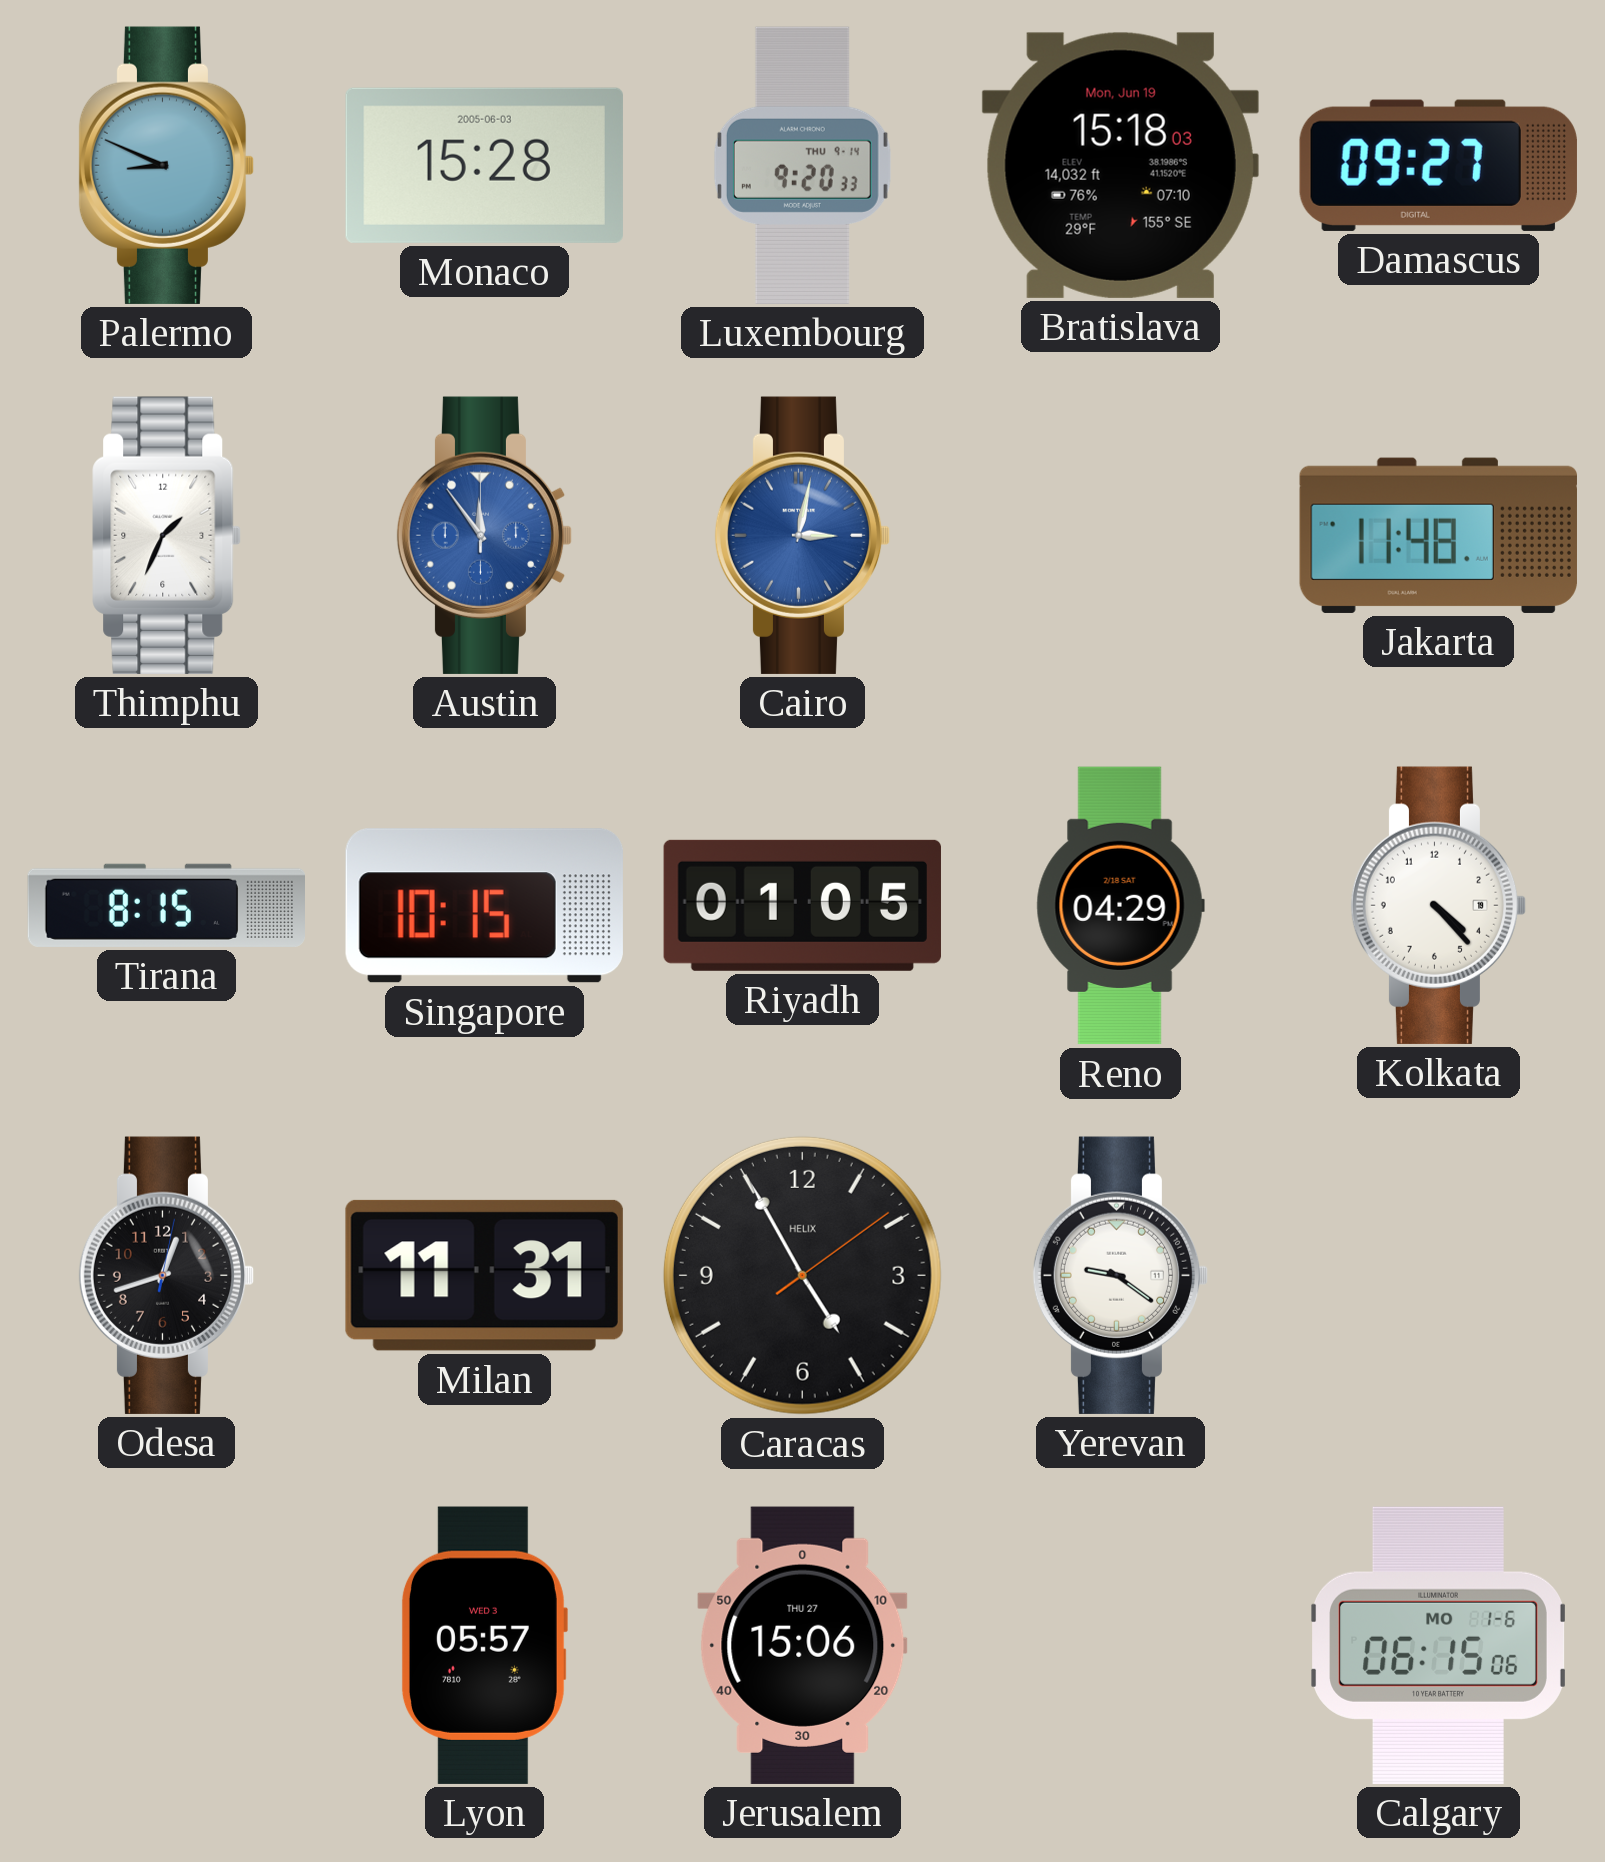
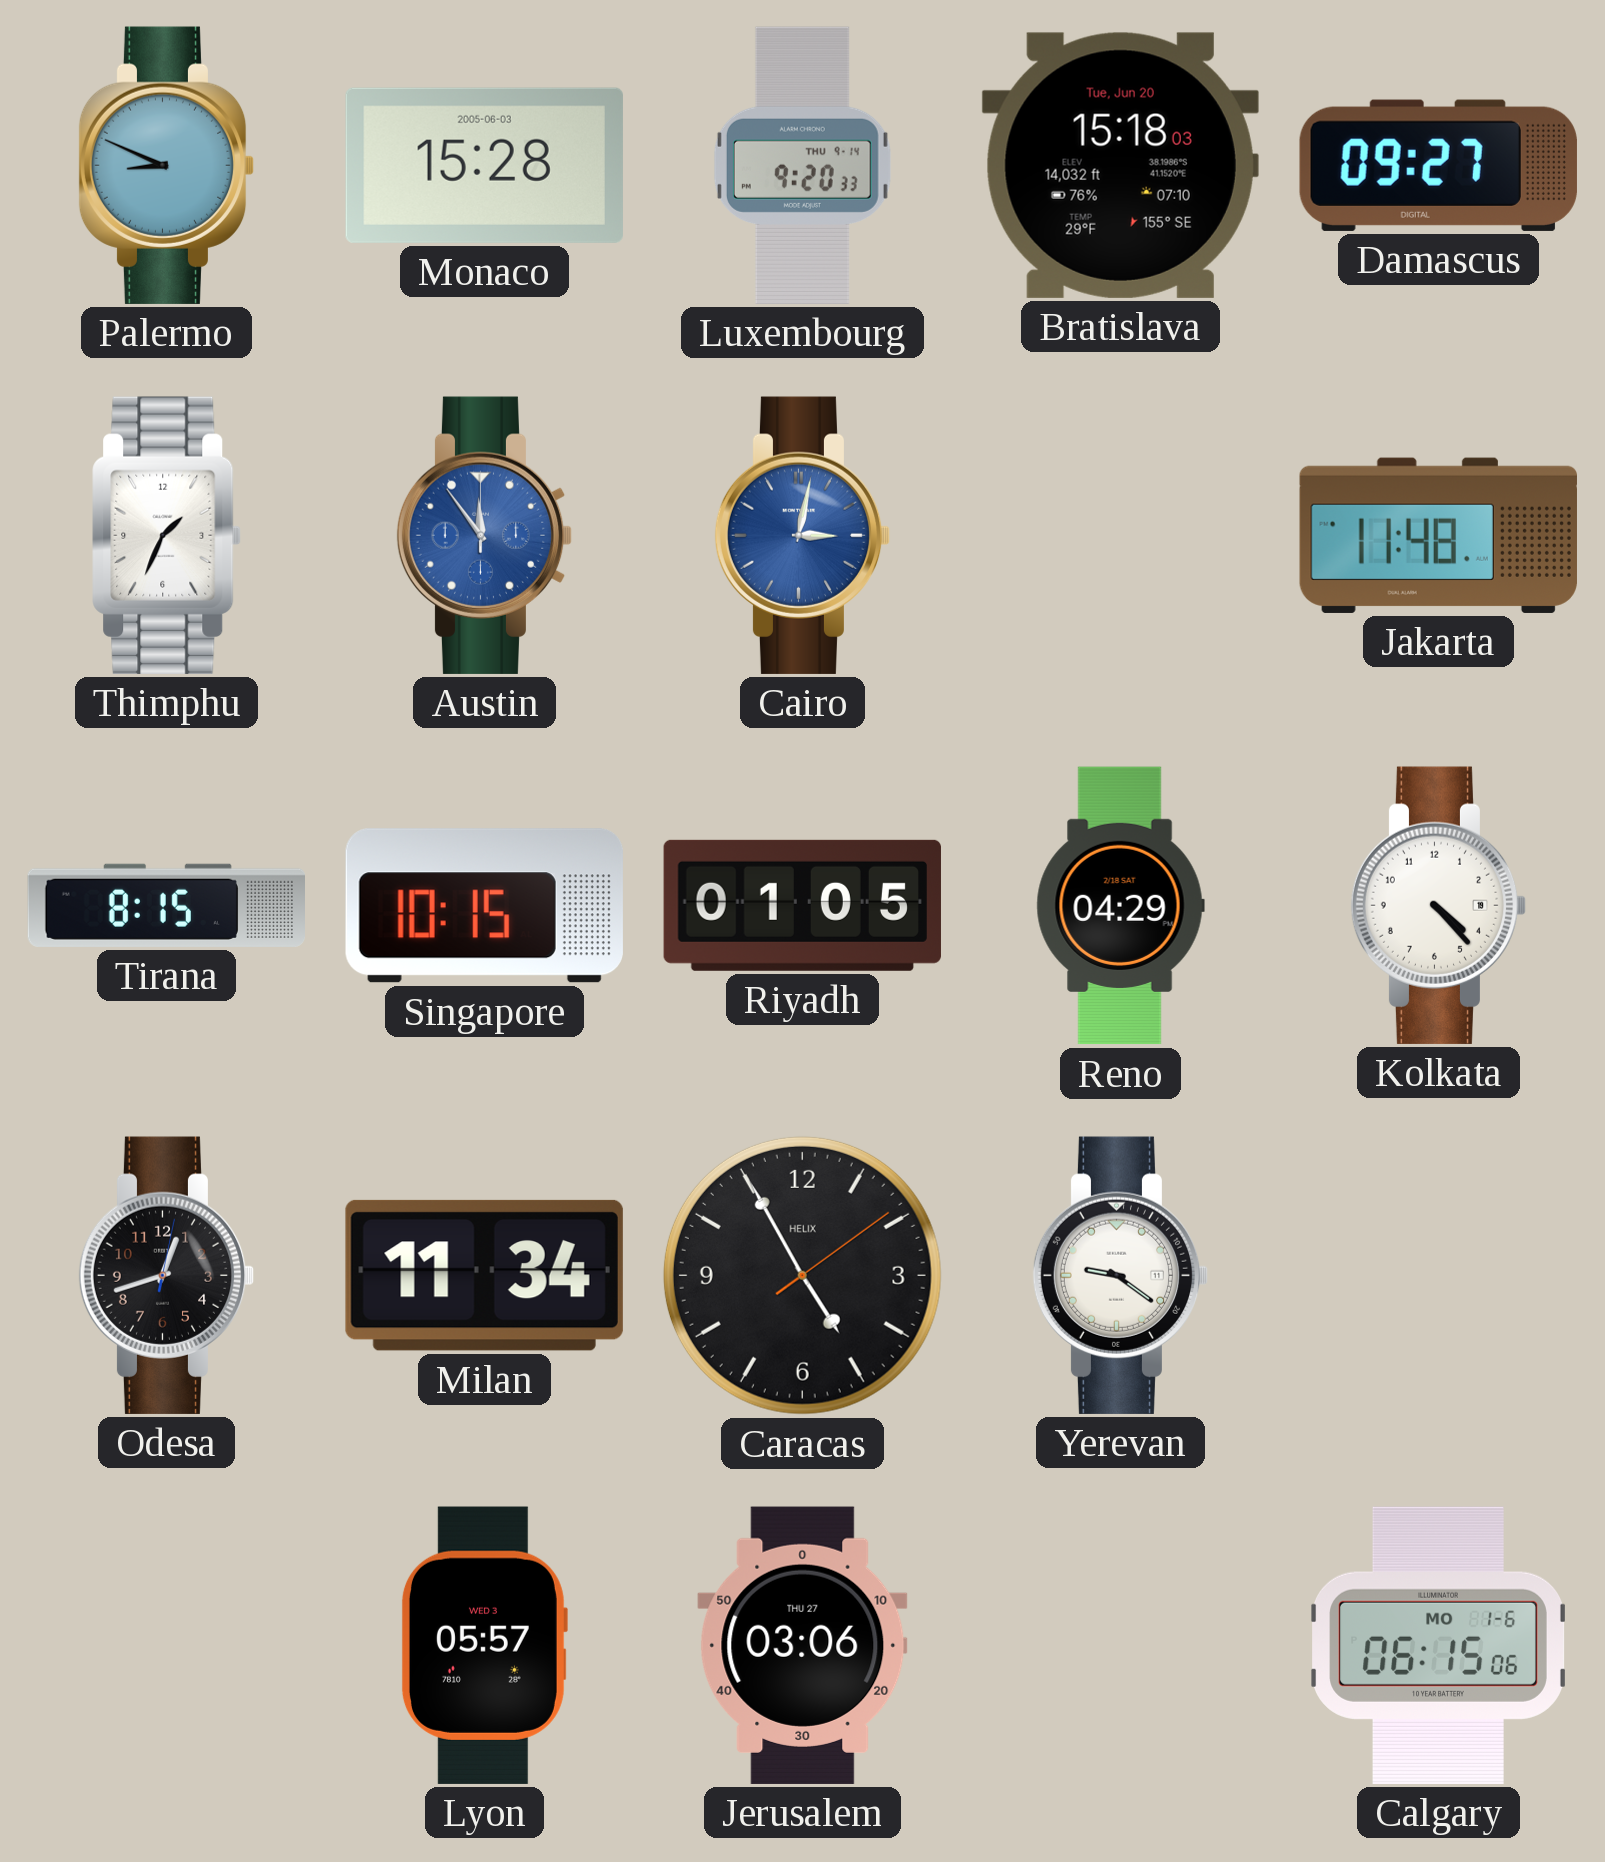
Bratislava date: Mon, Jun 19 -> Tue, Jun 20 (1120, 165)
Milan: 11:31 -> 11:34 (484, 1275)
Jerusalem: 15:06 -> 03:06 (803, 1645)
